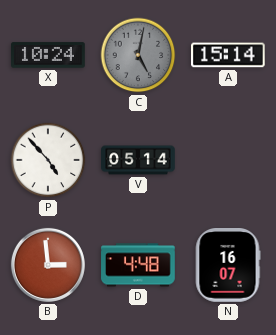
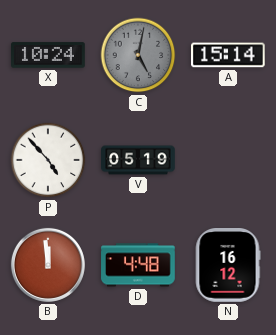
V: 05:14 -> 05:19 (138, 160)
B: 2:59 -> 11:59 (48, 265)
N: 16:07 -> 16:12 (228, 266)
